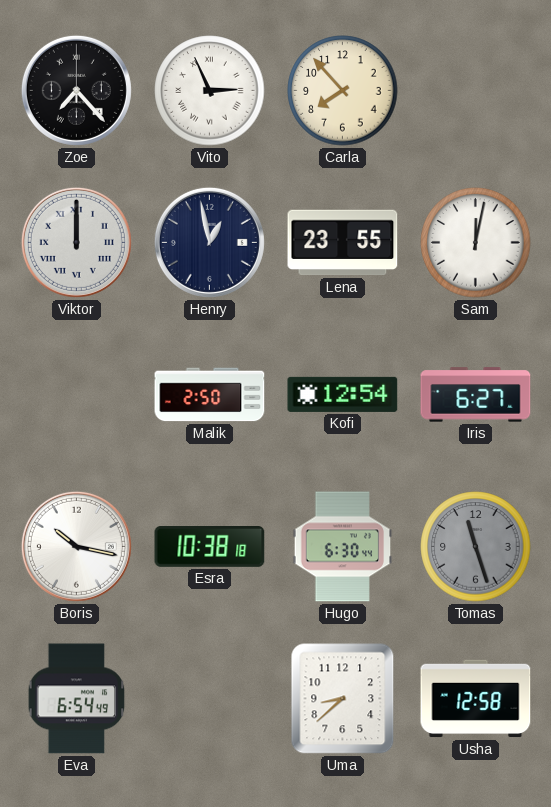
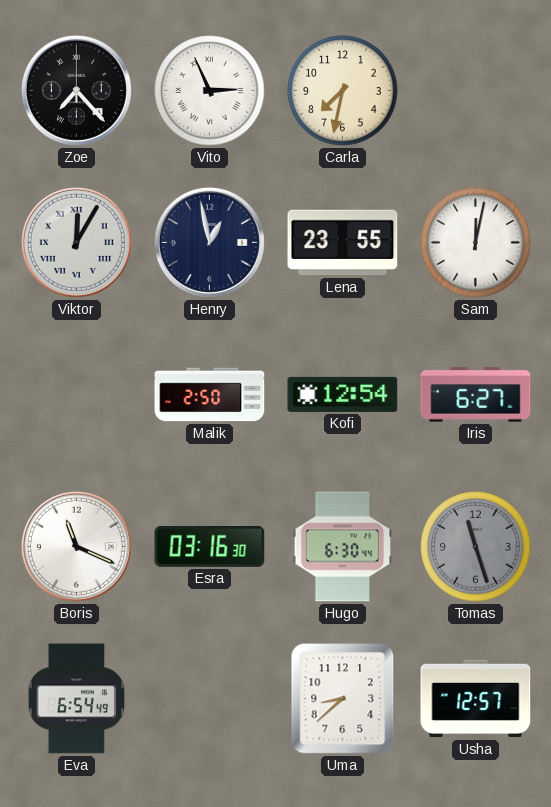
Carla: 7:53 -> 7:32 (343, 91)
Viktor: 12:00 -> 12:05 (76, 242)
Boris: 10:17 -> 11:19 (76, 546)
Esra: 10:38 -> 03:16 (210, 547)
Usha: 12:58 -> 12:57 (476, 699)
